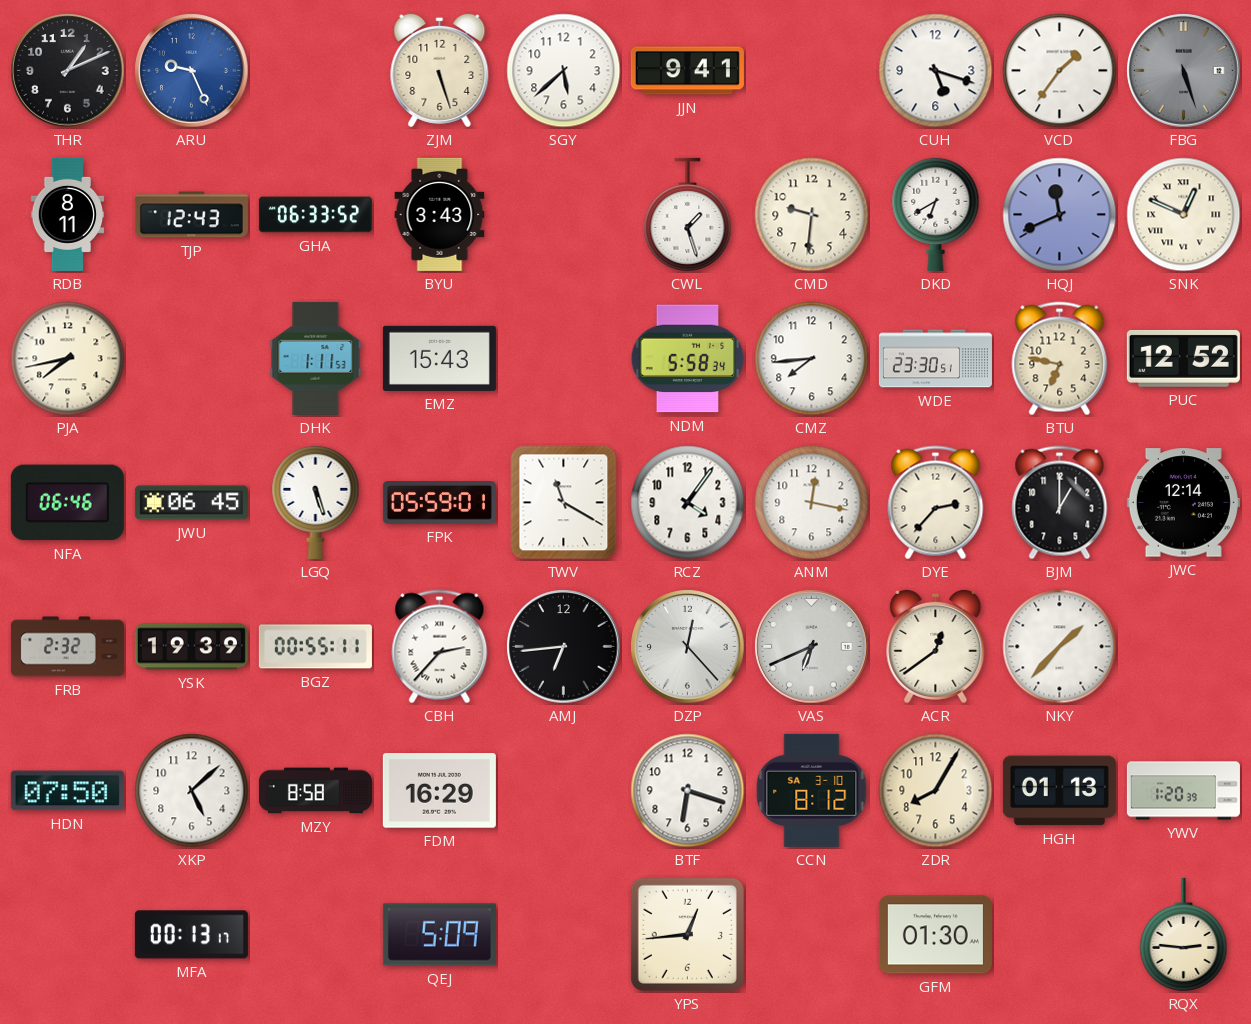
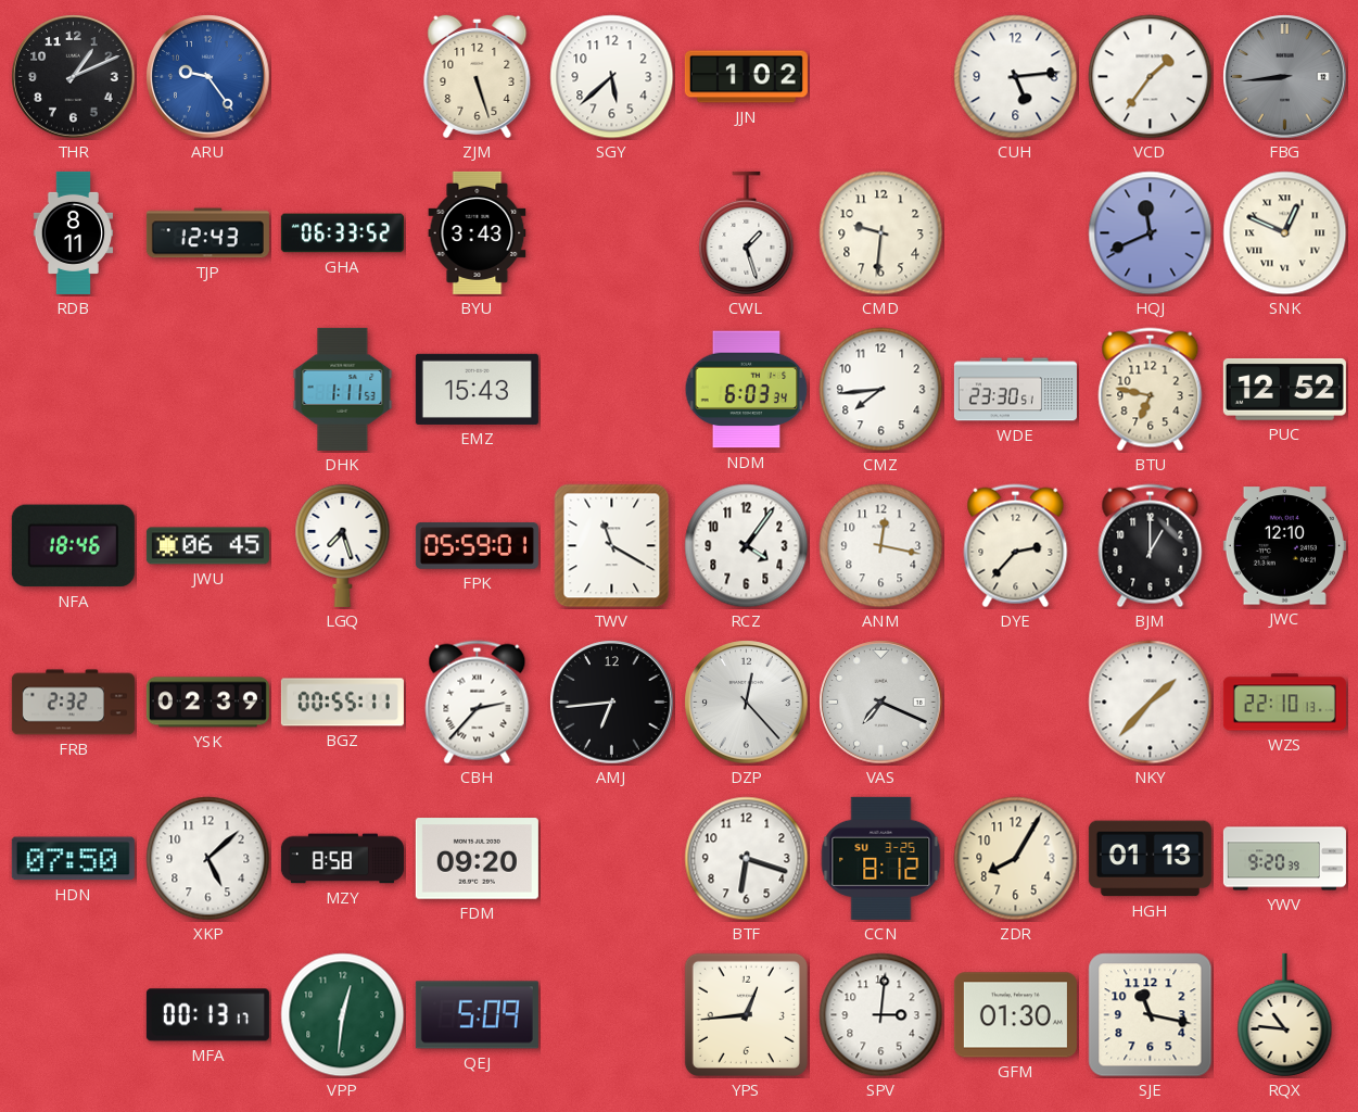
ARU: 9:26 -> 9:24 (208, 77)
JJN: 9:41 -> 1:02 (746, 77)
CUH: 5:18 -> 5:14 (1016, 77)
FBG: 5:27 -> 8:44 (1285, 77)
DKD: 6:40 -> none (936, 214)
PJA: 7:43 -> none (68, 359)
NDM: 5:58 -> 6:03 (747, 390)
NFA: 06:46 -> 18:46 (73, 546)
LGQ: 5:27 -> 7:27 (343, 545)
JWC: 12:14 -> 12:10 (1284, 546)
YSK: 19:39 -> 02:39 (207, 703)
VAS: 6:41 -> 7:19 (881, 703)
ACR: 12:39 -> none (936, 646)
WZS: none -> 22:10 (1284, 703)
FDM: 16:29 -> 09:20 (477, 859)
CCN date: SA 3-10 -> SU 3-25 (881, 858)
YWV: 1:20 -> 9:20 (1284, 859)
VPP: none -> 12:31 (343, 1015)
SPV: none -> 3:01 (881, 1015)
SJE: none -> 11:17 (1151, 1015)
RQX: 2:46 -> 10:46 (1285, 1014)
